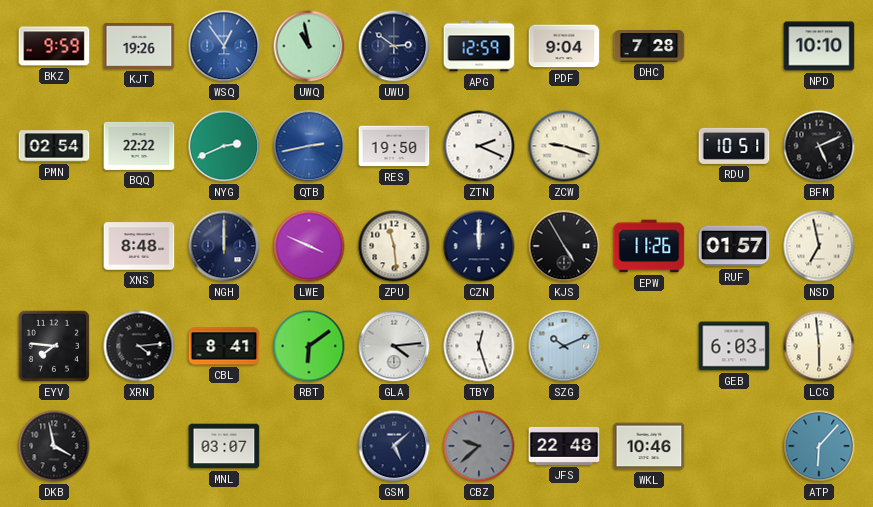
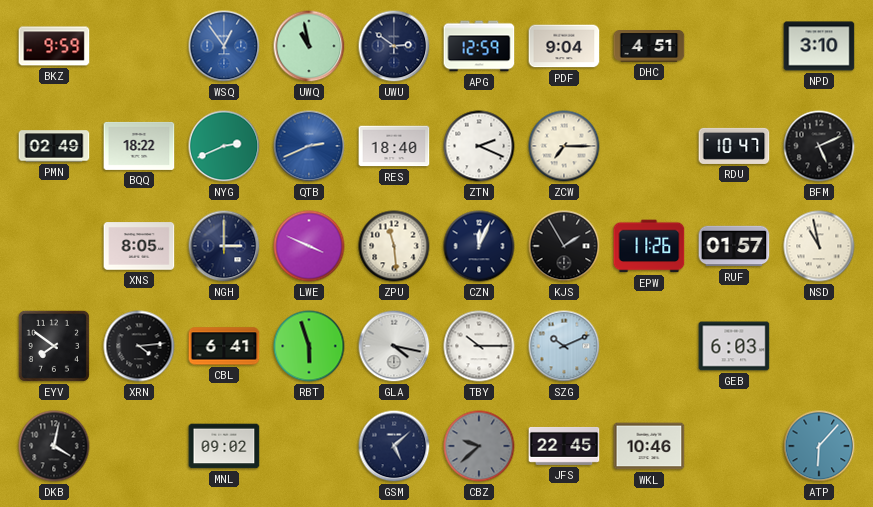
KJT: 19:26 -> none (139, 46)
DHC: 7:28 -> 4:51 (649, 46)
NPD: 10:10 -> 3:10 (819, 46)
PMN: 02:54 -> 02:49 (54, 146)
BQQ: 22:22 -> 18:22 (139, 146)
QTB: 2:43 -> 2:41 (309, 146)
RES: 19:50 -> 18:40 (394, 146)
ZCW: 9:18 -> 7:15 (564, 146)
RDU: 10:51 -> 10:47 (734, 146)
XNS: 8:48 -> 8:05 (139, 246)
NGH: 12:00 -> 3:00 (224, 246)
CZN: 12:00 -> 12:04 (479, 246)
KJS: 4:55 -> 1:55 (564, 246)
NSD: 6:58 -> 10:58 (819, 246)
EYV: 7:46 -> 7:51 (54, 346)
CBL: 8:41 -> 6:41 (224, 346)
RBT: 6:09 -> 5:57 (309, 346)
GLA: 4:14 -> 4:17 (394, 346)
TBY: 12:27 -> 10:15 (479, 346)
LCG: 5:59 -> none (819, 346)
DKB: 3:58 -> 4:02 (54, 446)
MNL: 03:07 -> 09:02 (224, 446)
JFS: 22:48 -> 22:45 (564, 446)
